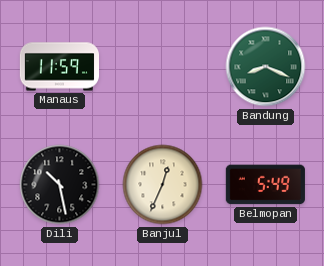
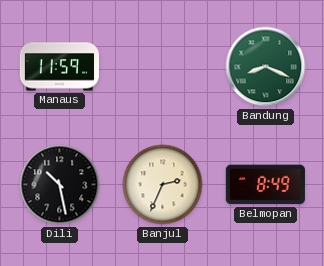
Banjul: 12:34 -> 2:34 (163, 185)
Belmopan: 5:49 -> 8:49 (265, 185)
